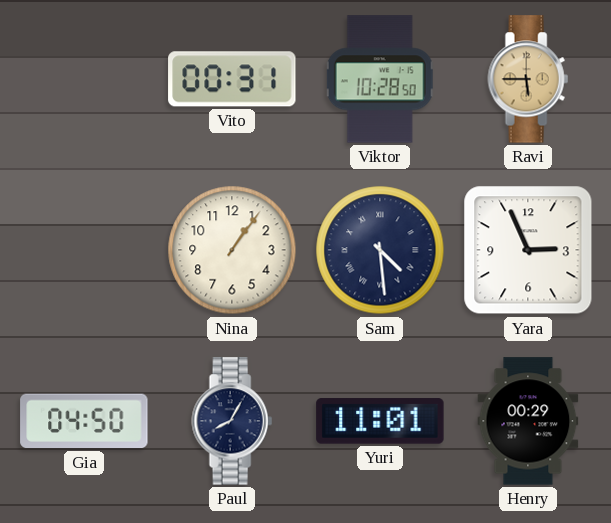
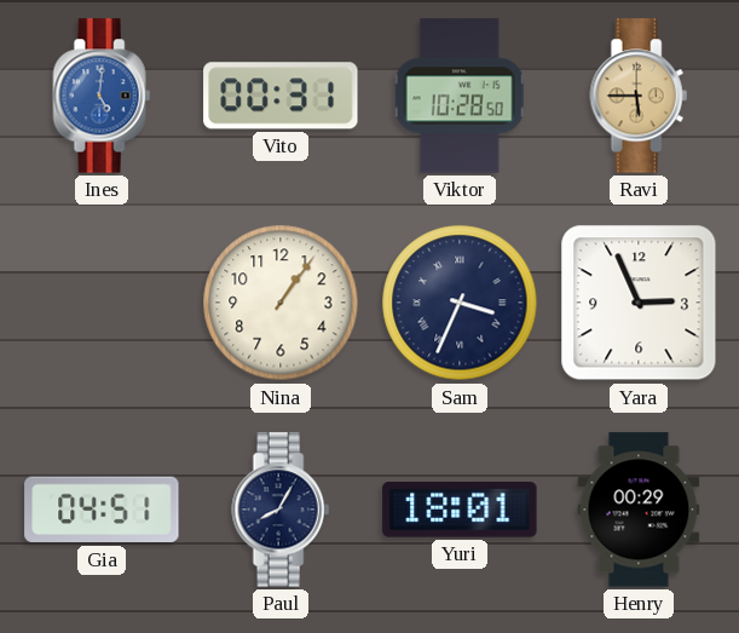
Ines: none -> 5:01 (102, 96)
Sam: 4:29 -> 3:34 (460, 303)
Gia: 04:50 -> 04:51 (102, 510)
Yuri: 11:01 -> 18:01 (460, 510)
